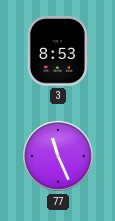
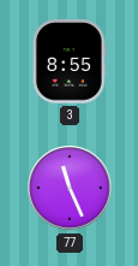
3: 8:53 -> 8:55 (70, 61)
